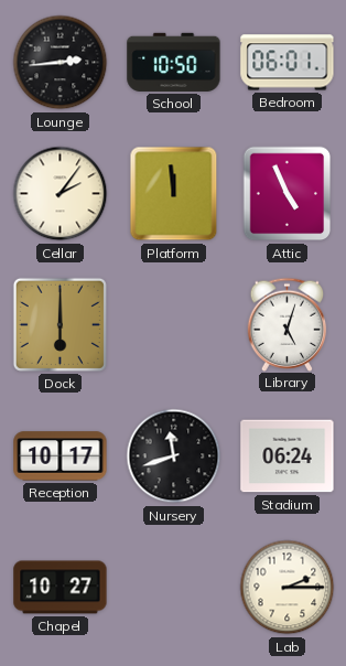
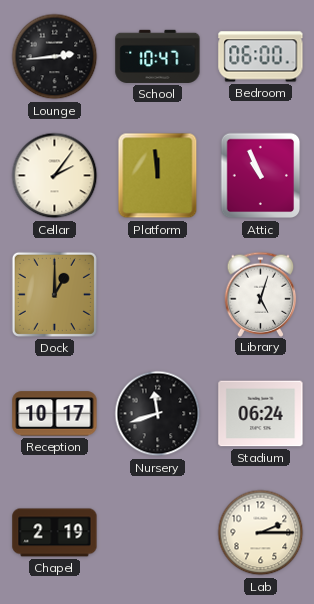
School: 10:50 -> 10:47 (158, 56)
Bedroom: 06:01 -> 06:00 (261, 57)
Attic: 4:56 -> 10:56 (261, 176)
Dock: 6:00 -> 1:00 (54, 294)
Chapel: 10:27 -> 2:19 (55, 533)
